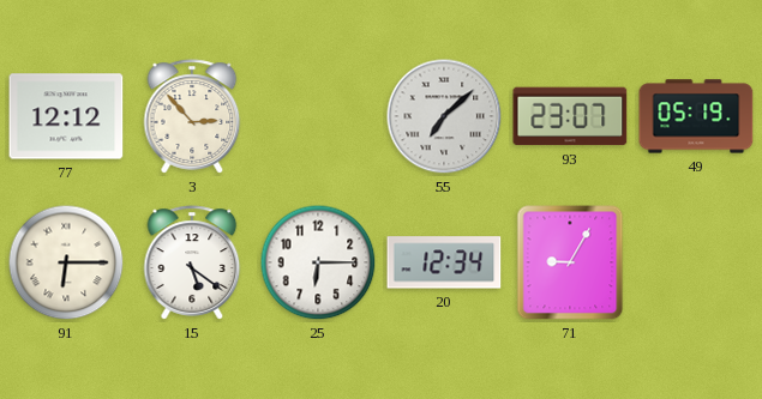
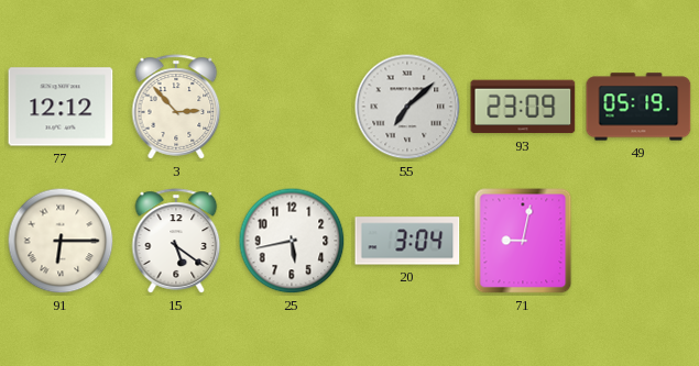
93: 23:07 -> 23:09 (523, 107)
25: 6:15 -> 5:43 (292, 241)
20: 12:34 -> 3:04 (407, 241)
71: 9:05 -> 9:02 (523, 241)
